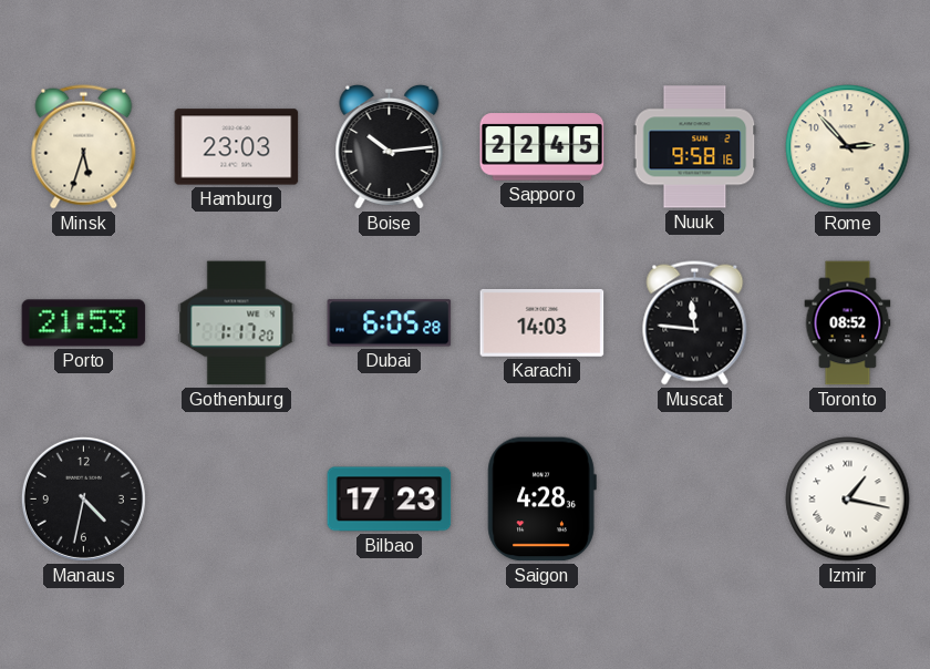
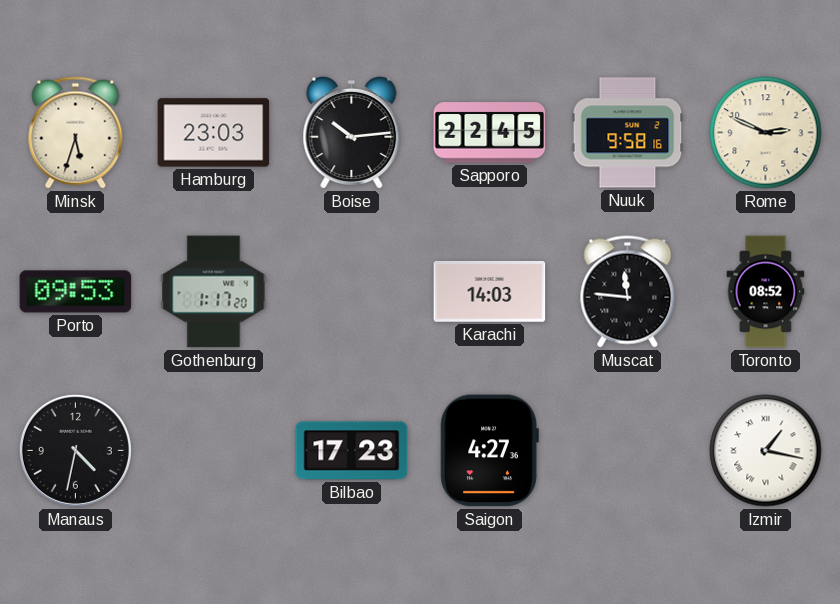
Rome: 2:53 -> 2:49 (766, 133)
Porto: 21:53 -> 09:53 (76, 292)
Dubai: 6:05 -> none (390, 323)
Saigon: 4:28 -> 4:27 (489, 451)
